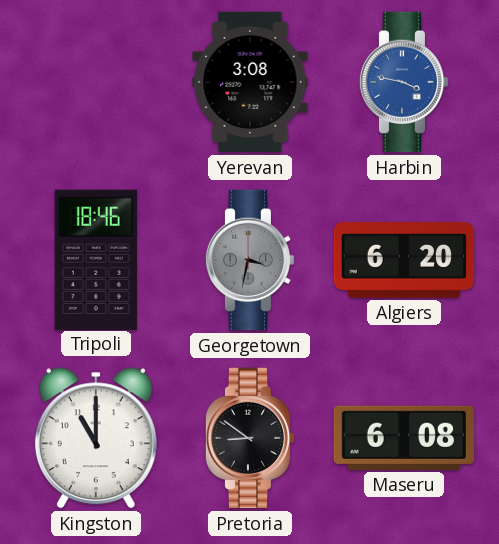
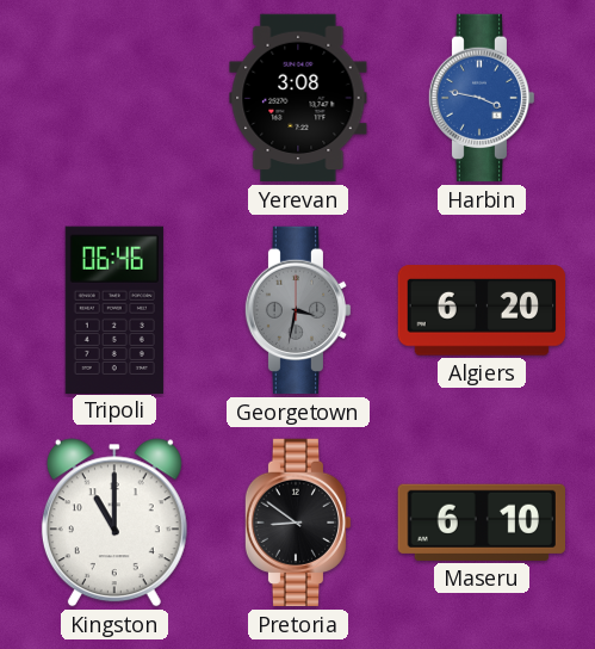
Tripoli: 18:46 -> 06:46 (114, 309)
Maseru: 6:08 -> 6:10 (481, 523)
